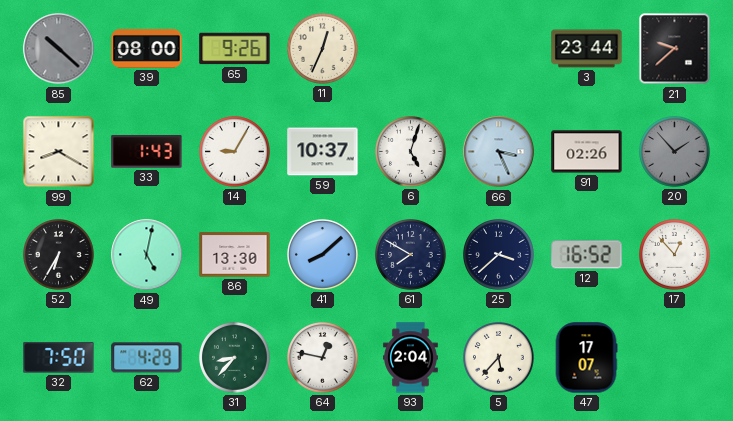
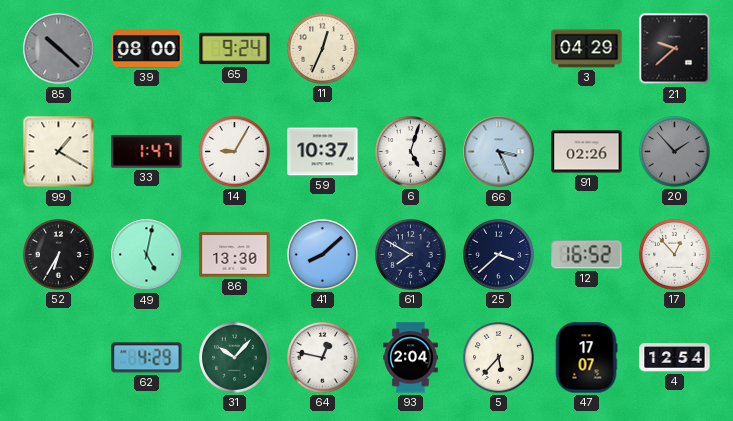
65: 9:26 -> 9:24 (235, 49)
3: 23:44 -> 04:29 (587, 49)
99: 8:20 -> 1:20 (59, 152)
33: 1:43 -> 1:47 (147, 152)
32: 7:50 -> none (59, 358)
31: 8:37 -> 10:07 (235, 358)
4: none -> 12:54 (675, 358)
